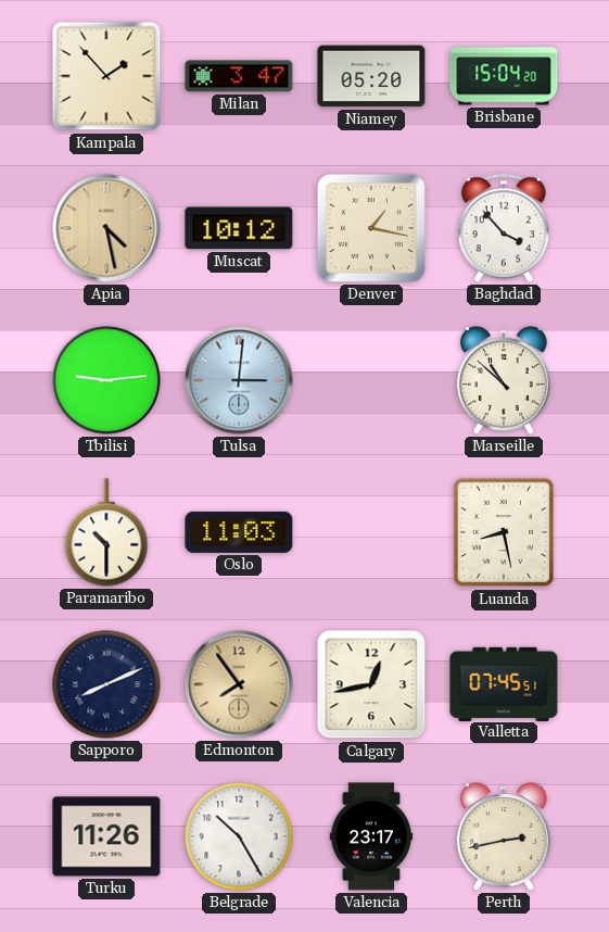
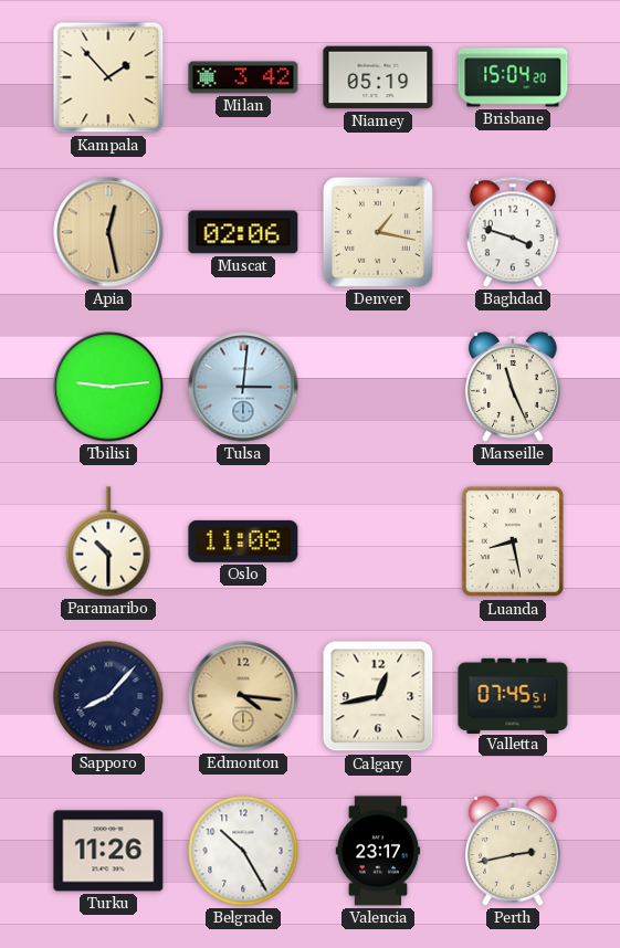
Milan: 3:47 -> 3:42 (243, 77)
Niamey: 05:20 -> 05:19 (378, 77)
Apia: 4:28 -> 12:28 (108, 232)
Muscat: 10:12 -> 02:06 (243, 232)
Baghdad: 3:53 -> 3:48 (513, 232)
Marseille: 10:52 -> 11:26 (513, 387)
Oslo: 11:03 -> 11:08 (243, 541)
Sapporo: 8:11 -> 8:07 (108, 696)
Edmonton: 7:54 -> 4:16 (243, 696)
